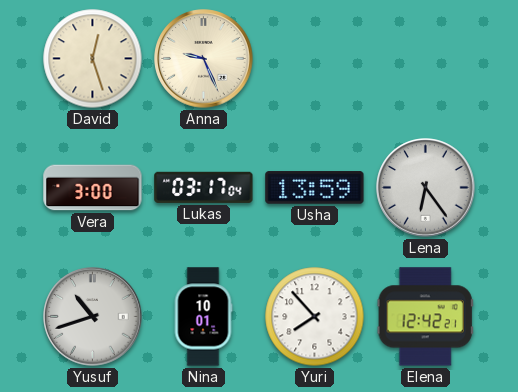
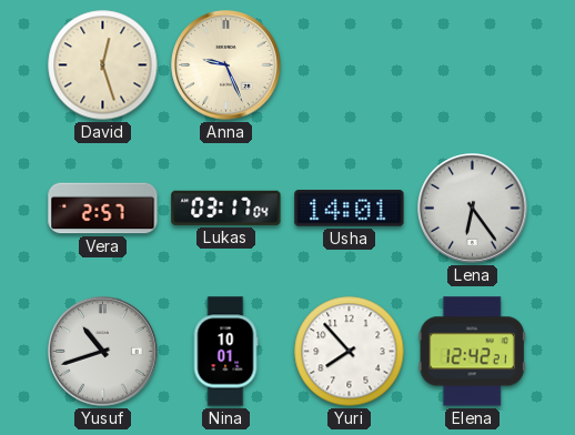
Vera: 3:00 -> 2:57 (103, 209)
Usha: 13:59 -> 14:01 (350, 209)
